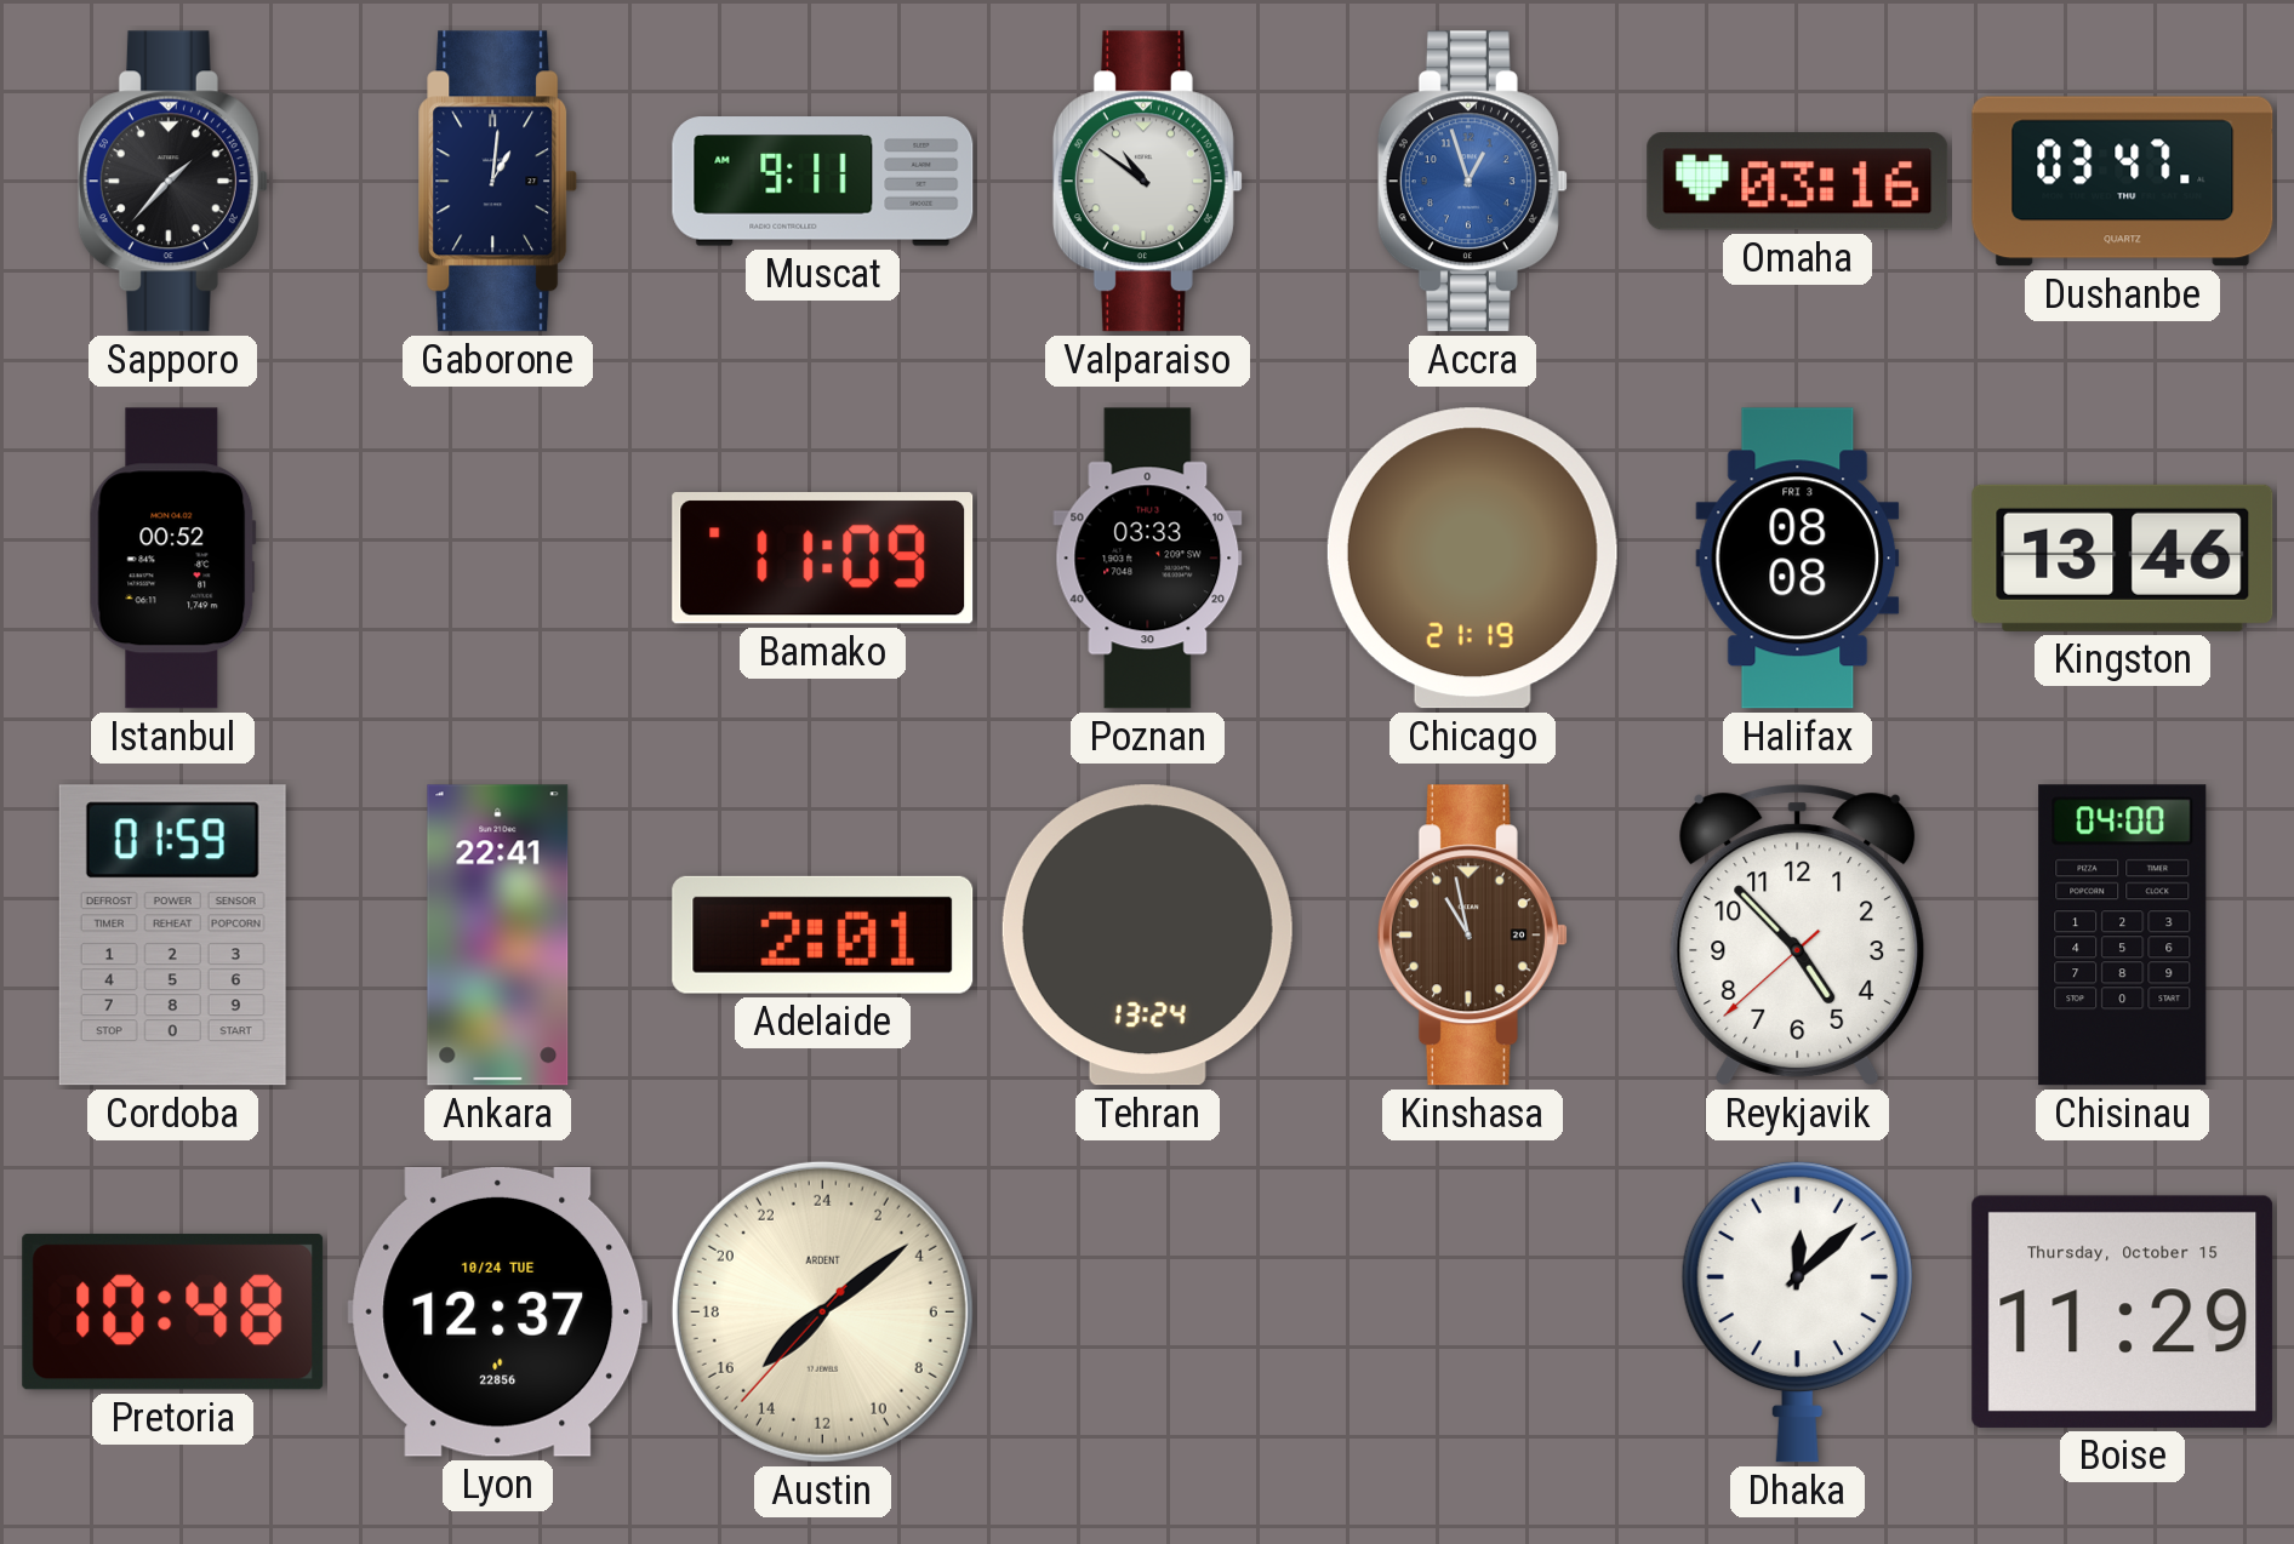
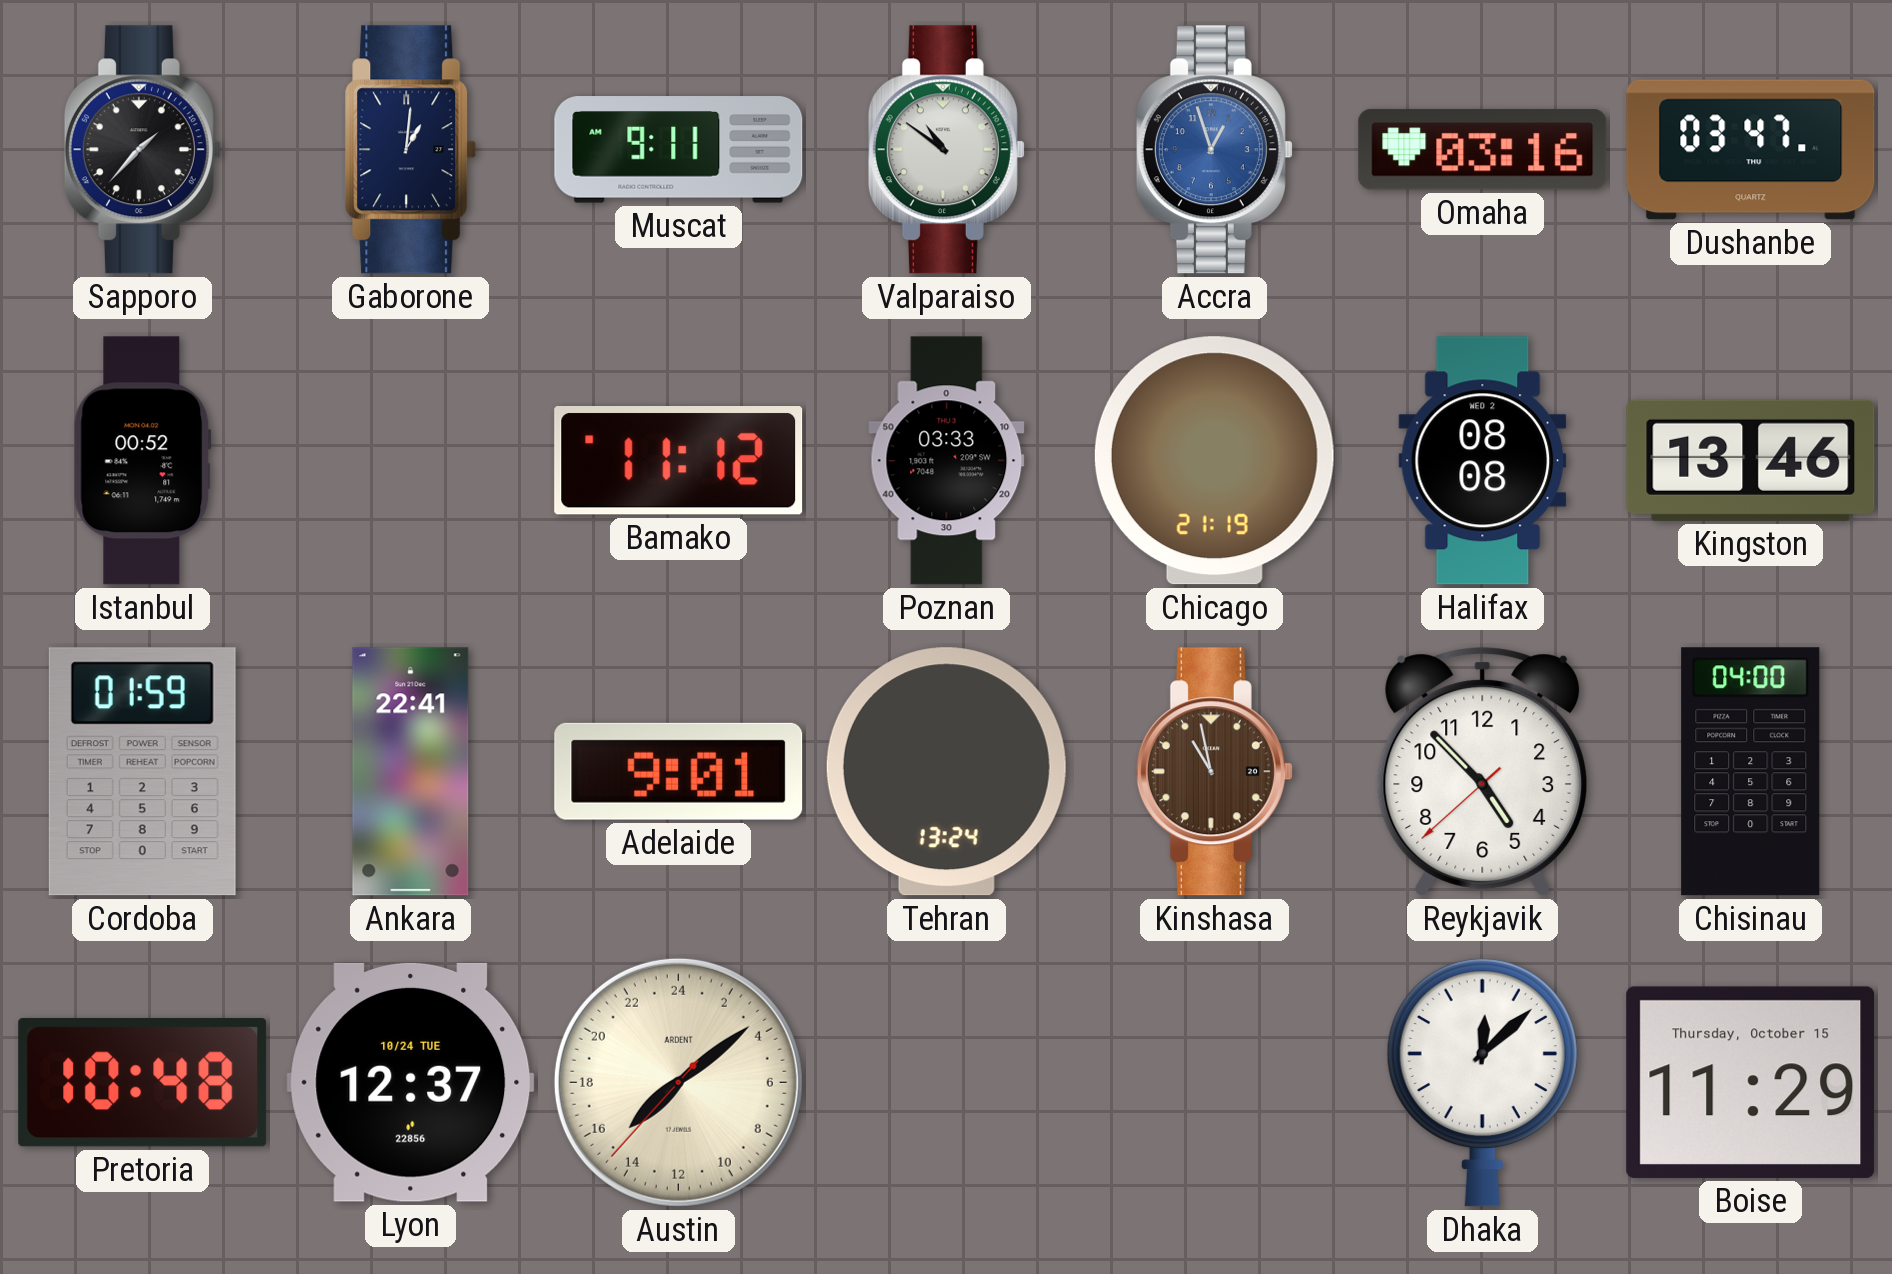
Bamako: 11:09 -> 11:12 (679, 461)
Halifax date: FRI 3 -> WED 2 (1483, 461)
Adelaide: 2:01 -> 9:01 (679, 771)
